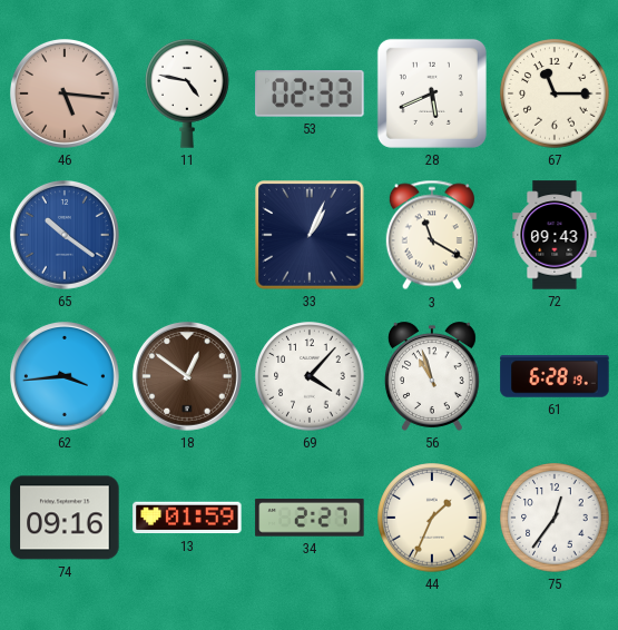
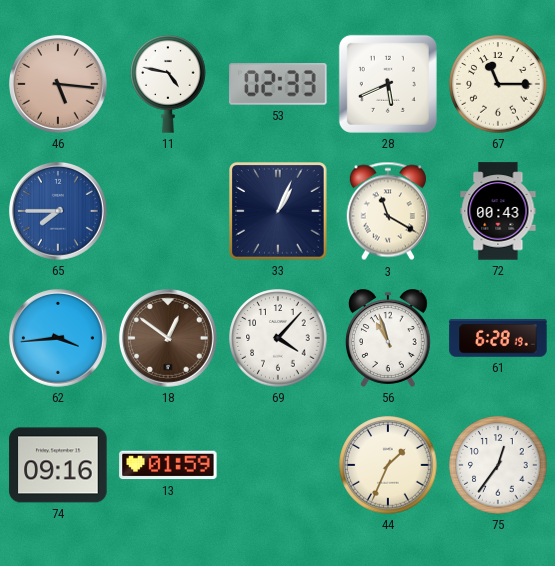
65: 10:21 -> 7:45 (58, 211)
72: 09:43 -> 00:43 (498, 211)
34: 2:27 -> none (310, 518)
